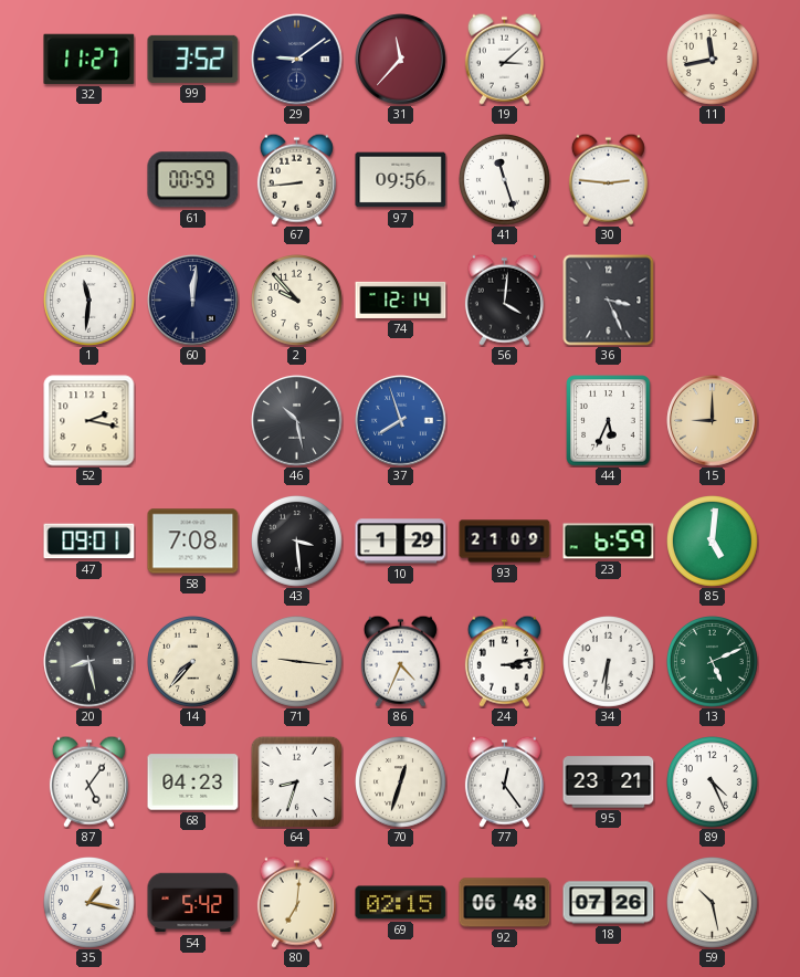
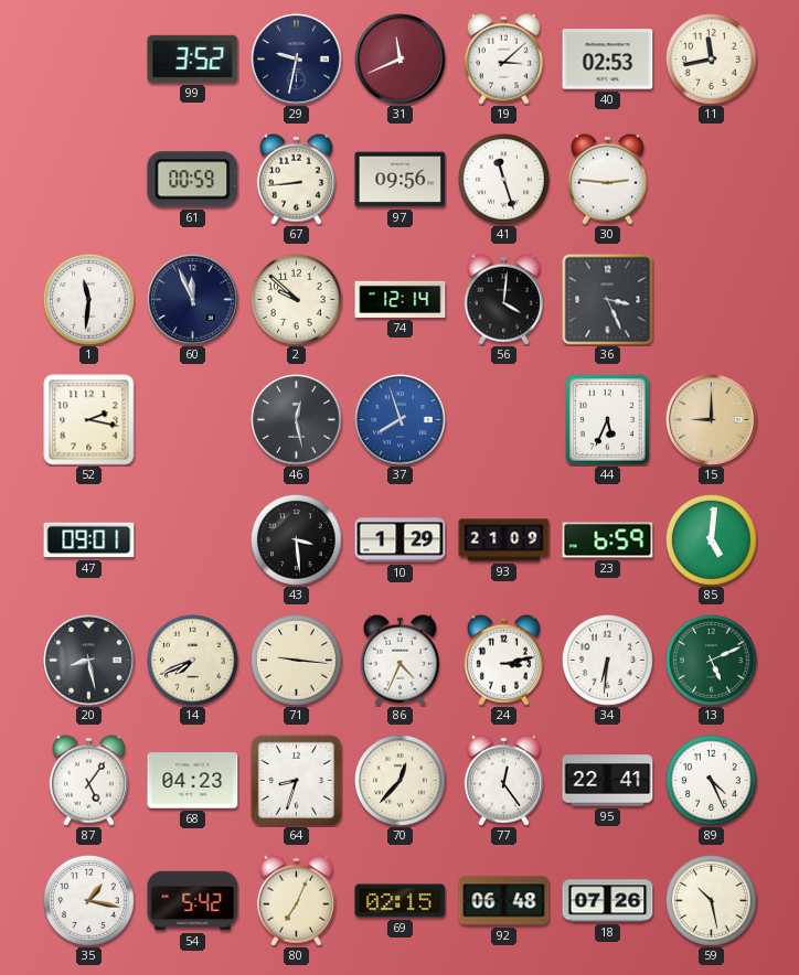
32: 11:27 -> none (90, 59)
29: 9:09 -> 9:32 (297, 60)
31: 11:37 -> 11:41 (401, 60)
40: none -> 02:53 (608, 60)
60: 12:01 -> 11:56 (193, 300)
2: 9:53 -> 9:52 (297, 300)
46: 10:28 -> 12:28 (297, 420)
58: 7:08 -> none (193, 542)
14: 7:37 -> 7:41 (193, 661)
70: 12:33 -> 12:37 (401, 781)
95: 23:21 -> 22:41 (608, 781)
80: 7:01 -> 7:04 (296, 900)
